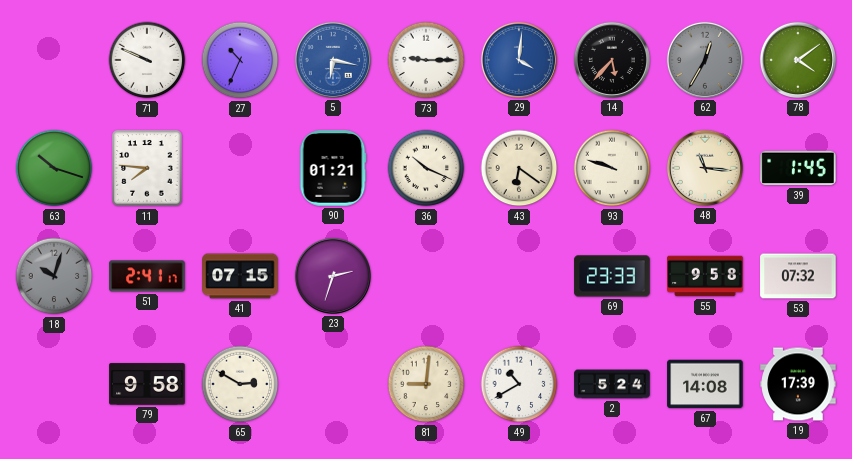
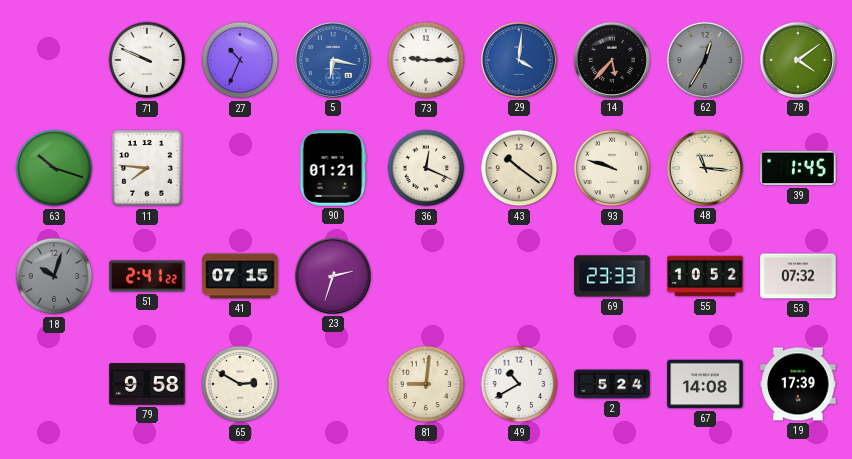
36: 10:19 -> 12:19 (426, 168)
43: 6:21 -> 10:21 (519, 168)
51: 2:41:17 -> 2:41:22 (147, 276)
55: 9:58 -> 10:52 (705, 276)
